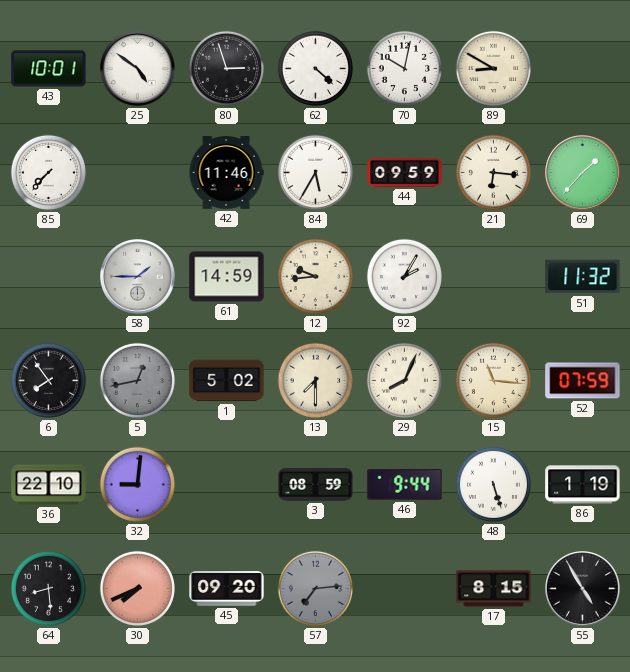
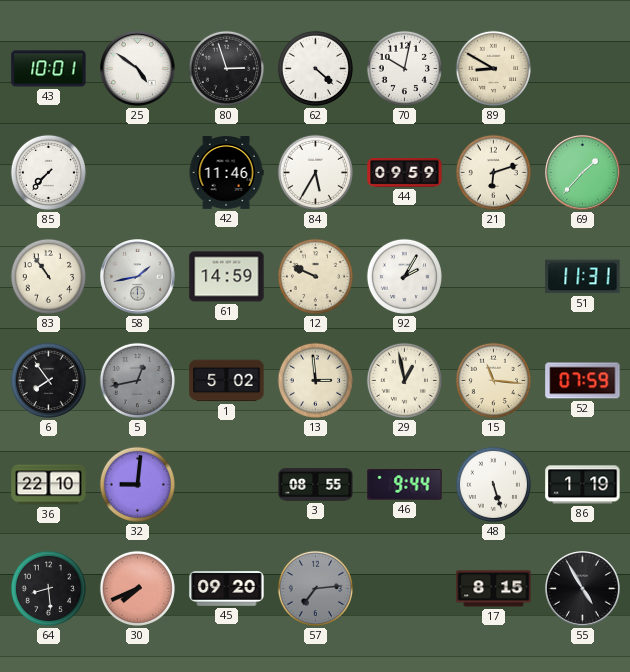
21: 6:16 -> 6:12 (493, 172)
83: none -> 10:54 (48, 276)
58: 1:45 -> 1:43 (138, 277)
12: 9:44 -> 9:49 (315, 276)
51: 11:32 -> 11:31 (583, 277)
13: 7:30 -> 2:59 (315, 380)
29: 8:04 -> 12:58 (404, 380)
3: 08:59 -> 08:55 (316, 485)
